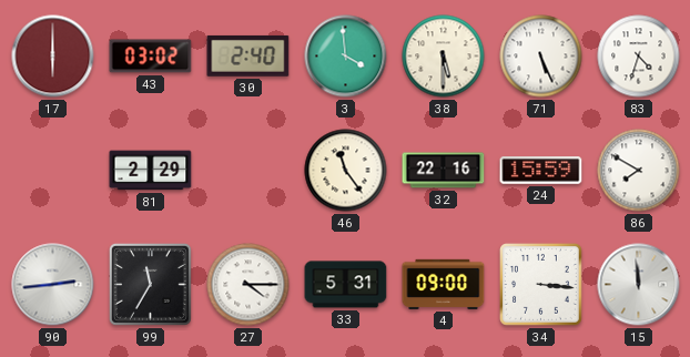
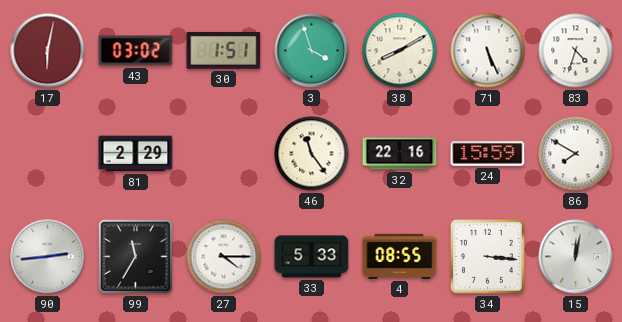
17: 6:00 -> 6:02 (48, 51)
30: 2:40 -> 1:51 (224, 50)
3: 3:59 -> 3:57 (312, 51)
38: 5:30 -> 8:10 (400, 51)
33: 5:31 -> 5:33 (312, 257)
4: 09:00 -> 08:55 (400, 256)
15: 11:59 -> 12:02 (576, 257)
